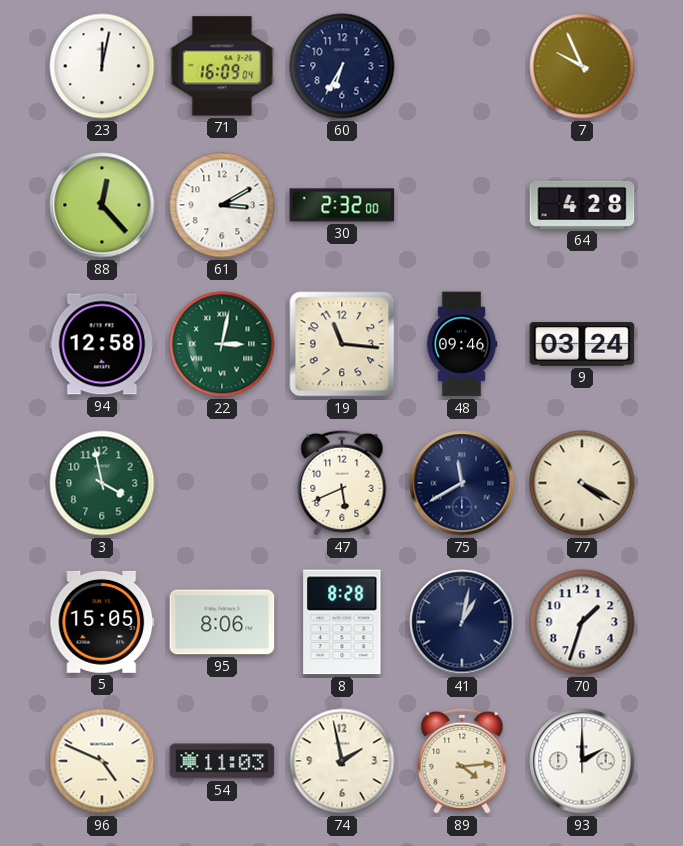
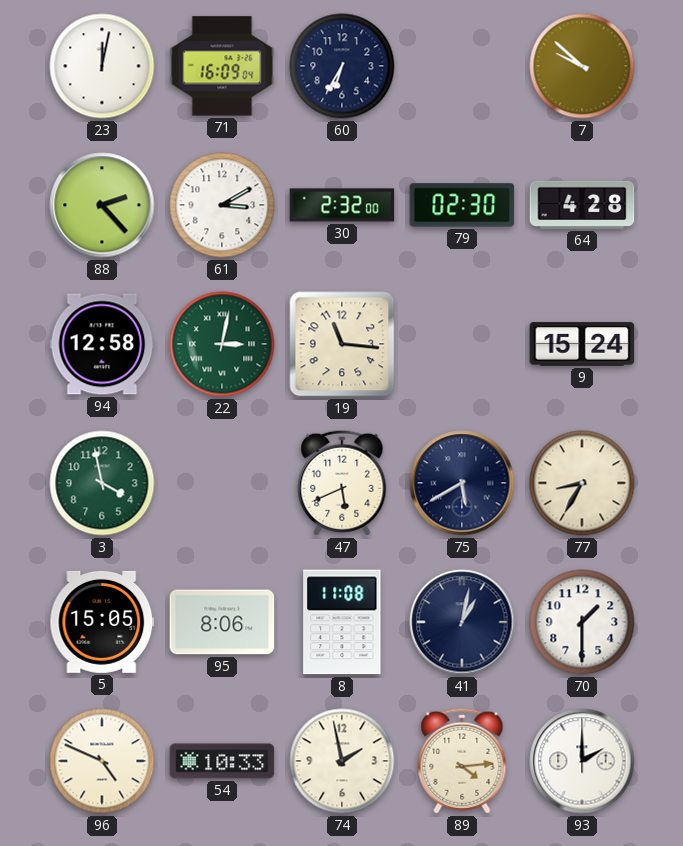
7: 9:56 -> 9:52 (582, 66)
88: 12:23 -> 2:23 (102, 205)
79: none -> 02:30 (462, 205)
48: 09:46 -> none (462, 344)
9: 03:24 -> 15:24 (582, 344)
75: 11:40 -> 5:40 (462, 483)
77: 4:20 -> 8:35 (582, 483)
8: 8:28 -> 11:08 (342, 622)
70: 1:33 -> 1:30 (582, 622)
54: 11:03 -> 10:33 (222, 761)
